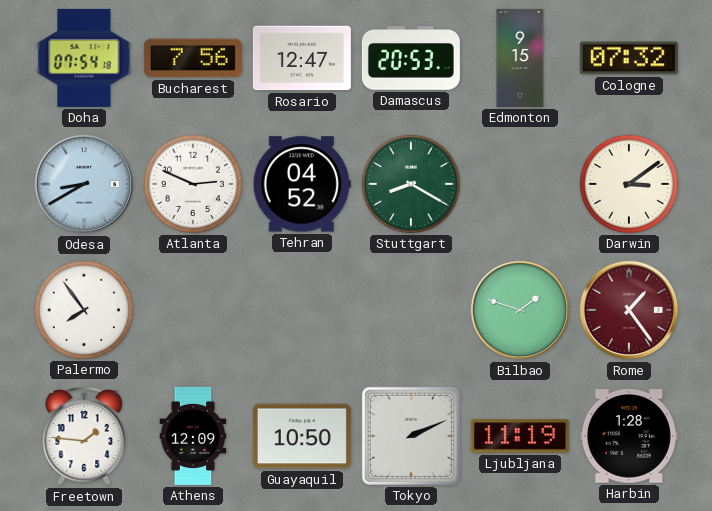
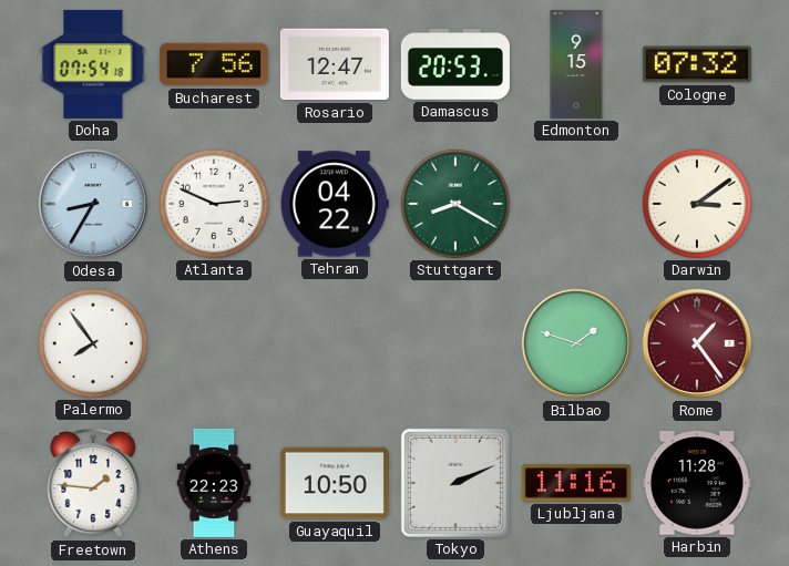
Odesa: 8:40 -> 8:35 (93, 204)
Tehran: 04:52 -> 04:22 (335, 204)
Athens: 12:09 -> 22:23 (214, 483)
Ljubljana: 11:19 -> 11:16 (576, 483)
Harbin: 1:28 -> 11:28 (697, 483)
